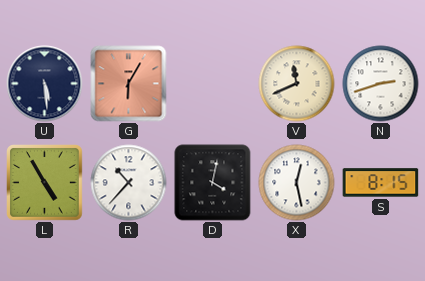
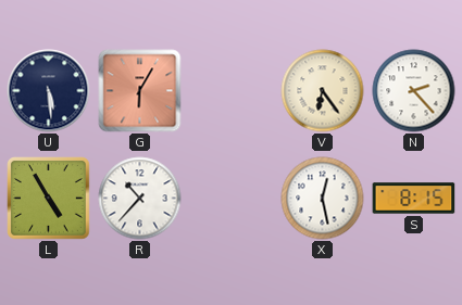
V: 11:41 -> 6:24 (323, 91)
N: 2:42 -> 2:23 (414, 91)
D: 4:02 -> none (213, 183)
